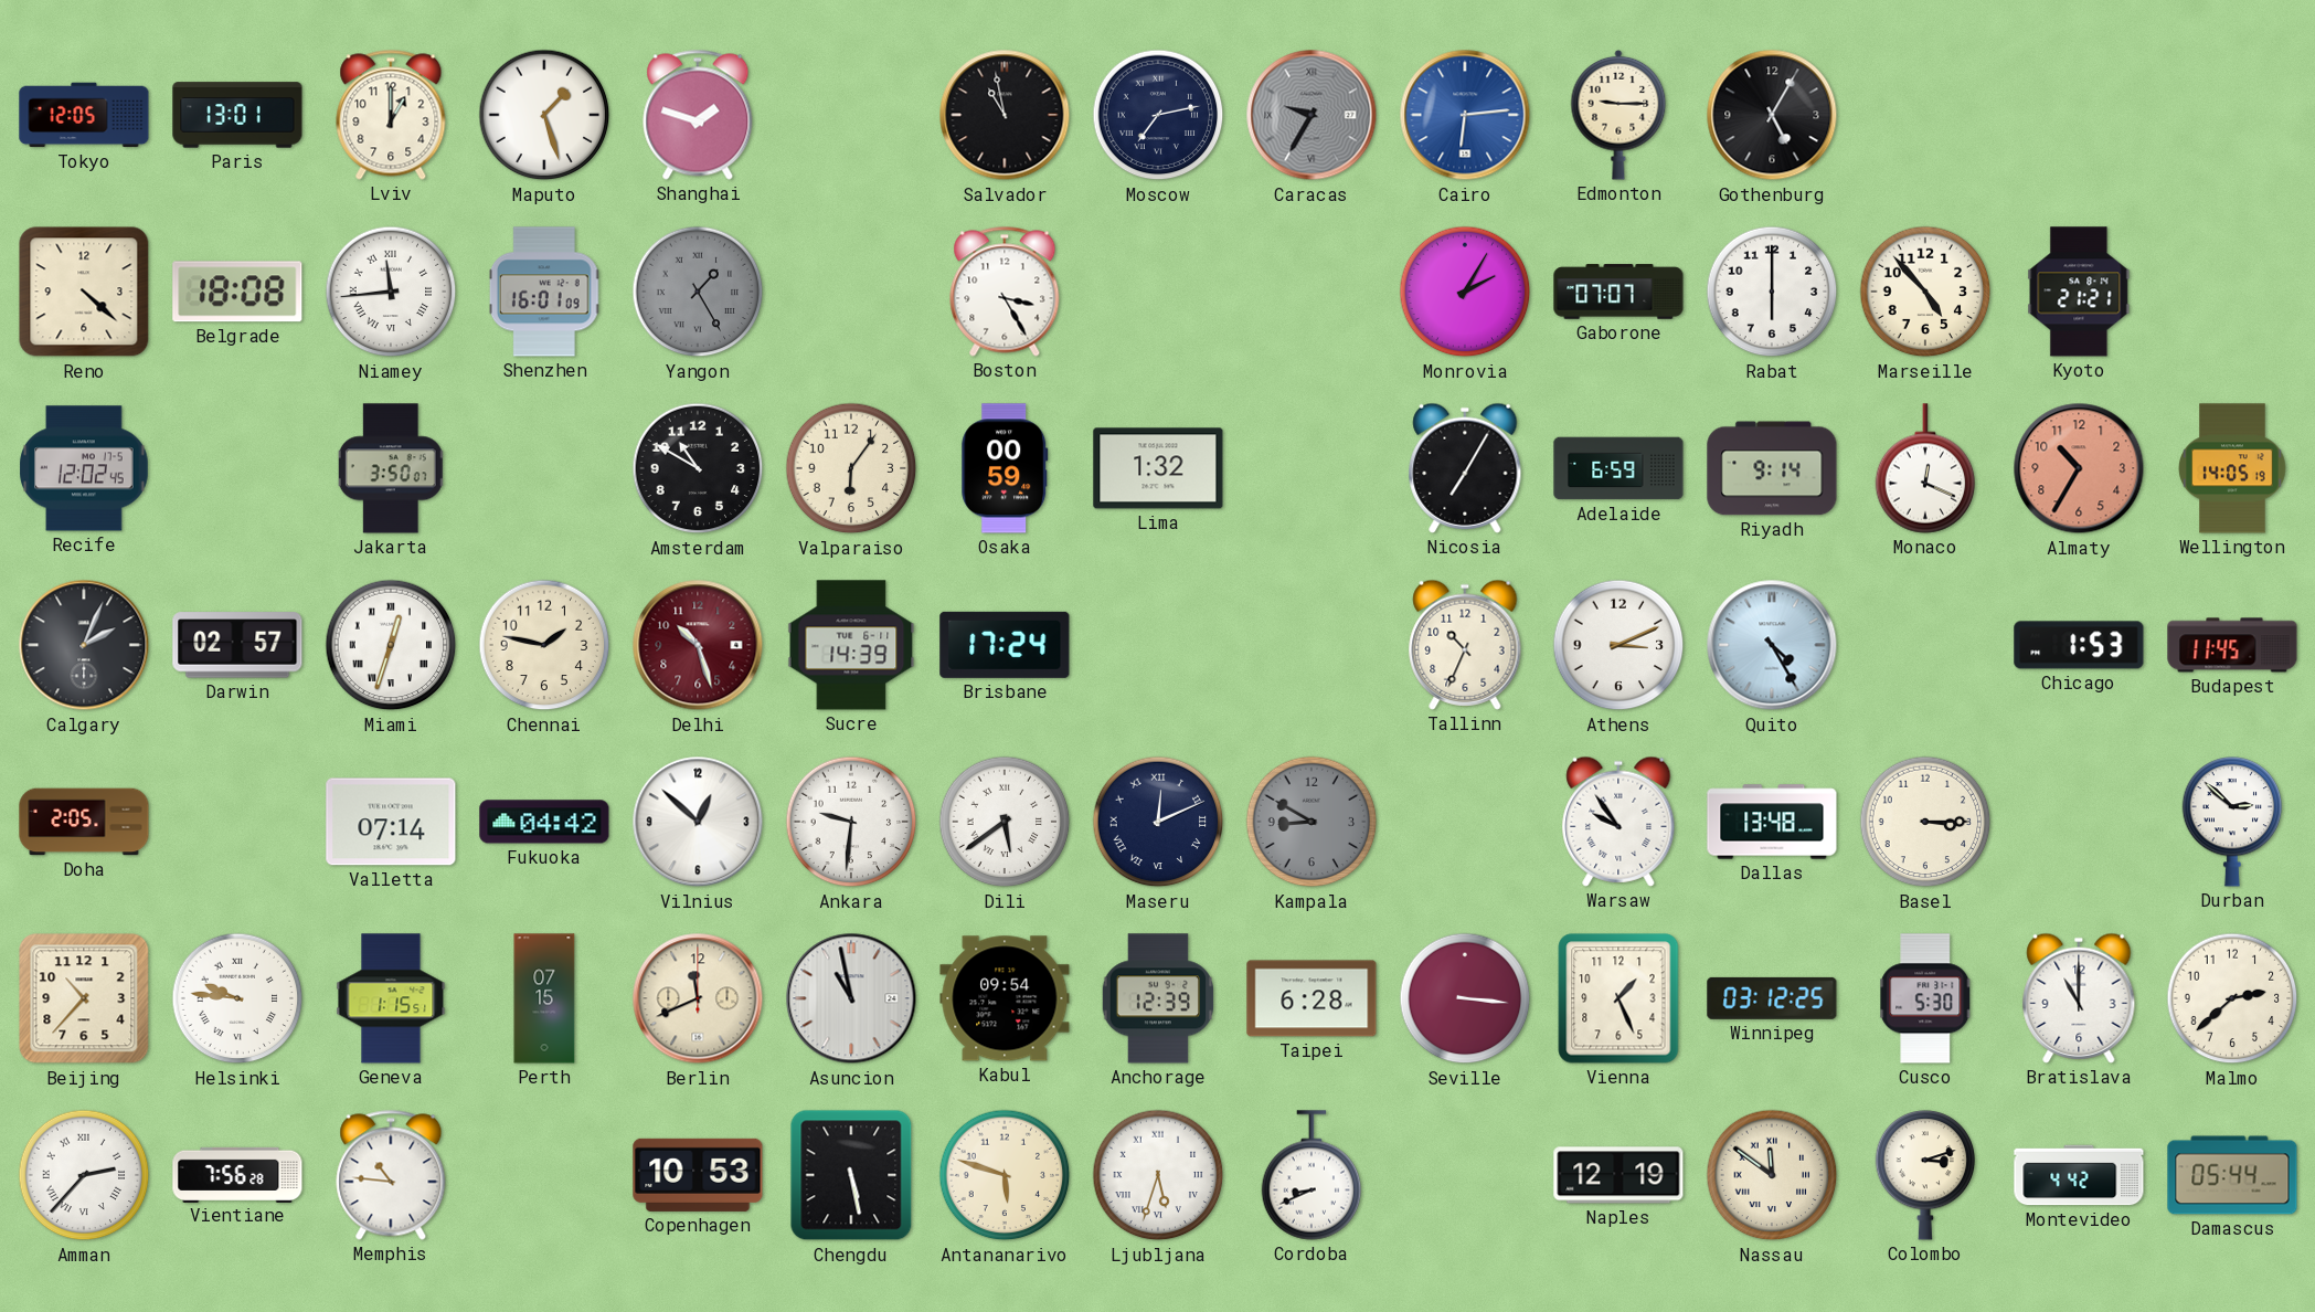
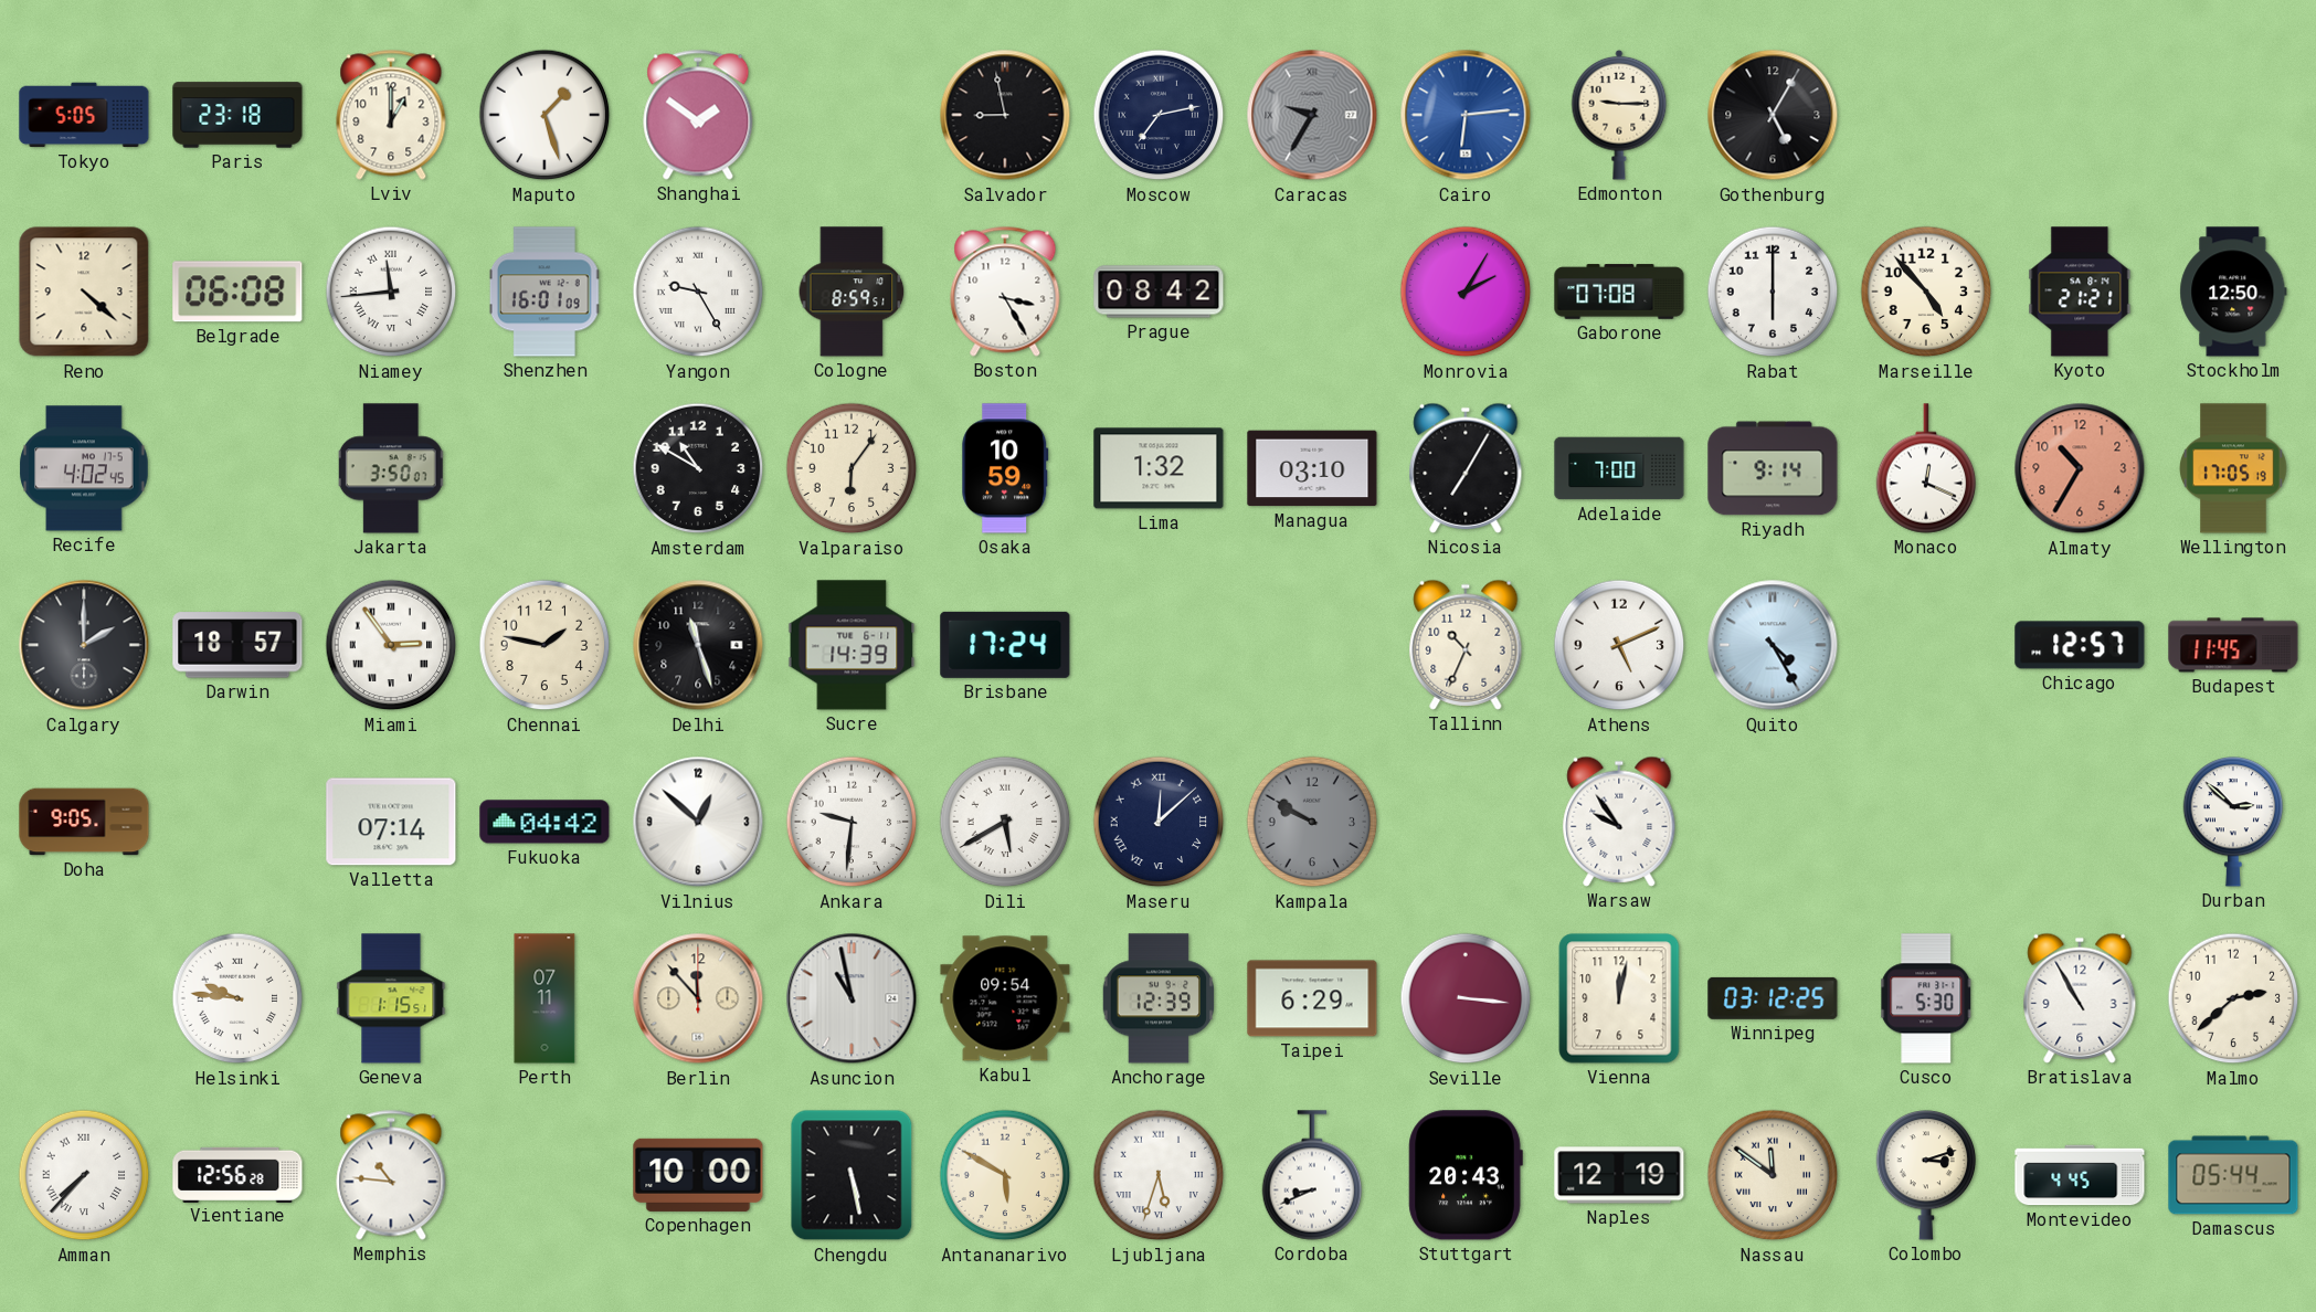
Tokyo: 12:05 -> 5:05 (84, 115)
Paris: 13:01 -> 23:18 (237, 115)
Shanghai: 1:48 -> 1:51 (698, 115)
Salvador: 10:58 -> 8:58 (1005, 115)
Belgrade: 18:08 -> 06:08 (237, 292)
Yangon: 1:25 -> 9:25 (698, 292)
Yangon dial: grey -> white (698, 292)
Cologne: none -> 8:59 (852, 292)
Prague: none -> 08:42 (1159, 292)
Gaborone: 07:07 -> 07:08 (1619, 292)
Stockholm: none -> 12:50 (2233, 292)
Recife: 12:02 -> 4:02 (84, 468)
Osaka: 00:59 -> 10:59 (1005, 468)
Managua: none -> 03:10 (1312, 468)
Adelaide: 6:59 -> 7:00 (1619, 468)
Wellington: 14:05 -> 17:05 (2233, 468)
Calgary: 2:04 -> 2:00 (84, 645)
Darwin: 02:57 -> 18:57 (237, 645)
Miami: 12:33 -> 2:54 (391, 645)
Delhi: 10:27 -> 11:27 (698, 645)
Delhi dial: burgundy -> black (698, 645)
Athens: 3:11 -> 5:11 (1619, 645)
Chicago: 1:53 -> 12:57 (2080, 645)
Doha: 2:05 -> 9:05 (84, 822)
Dili: 5:39 -> 5:40 (1005, 822)
Maseru: 12:11 -> 12:08 (1159, 822)
Kampala: 8:50 -> 9:50 (1312, 822)
Dallas: 13:48 -> none (1772, 822)
Basel: 3:15 -> none (1925, 822)
Beijing: 10:37 -> none (84, 998)
Perth: 07:15 -> 07:11 (544, 998)
Berlin: 11:41 -> 11:53 (698, 998)
Taipei: 6:28 -> 6:29 (1312, 998)
Vienna: 1:26 -> 12:02 (1619, 998)
Bratislava: 11:00 -> 10:55 (2080, 998)
Amman: 2:37 -> 7:37 (84, 1175)
Vientiane: 7:56 -> 12:56 (237, 1174)
Copenhagen: 10:53 -> 10:00 (698, 1175)
Antananarivo: 5:48 -> 5:50 (1005, 1175)
Stuttgart: none -> 20:43 (1466, 1175)
Montevideo: 4:42 -> 4:45 (2080, 1175)
